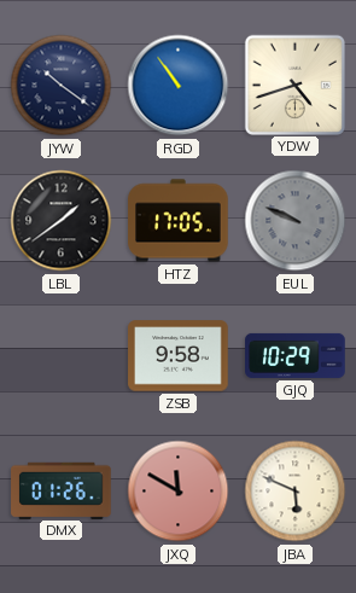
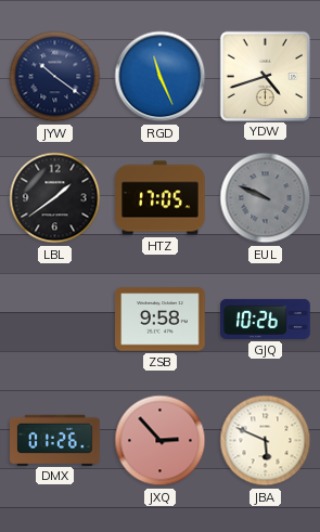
RGD: 10:54 -> 11:26 (161, 77)
GJQ: 10:29 -> 10:26 (266, 319)
JXQ: 11:50 -> 2:53 (161, 441)
